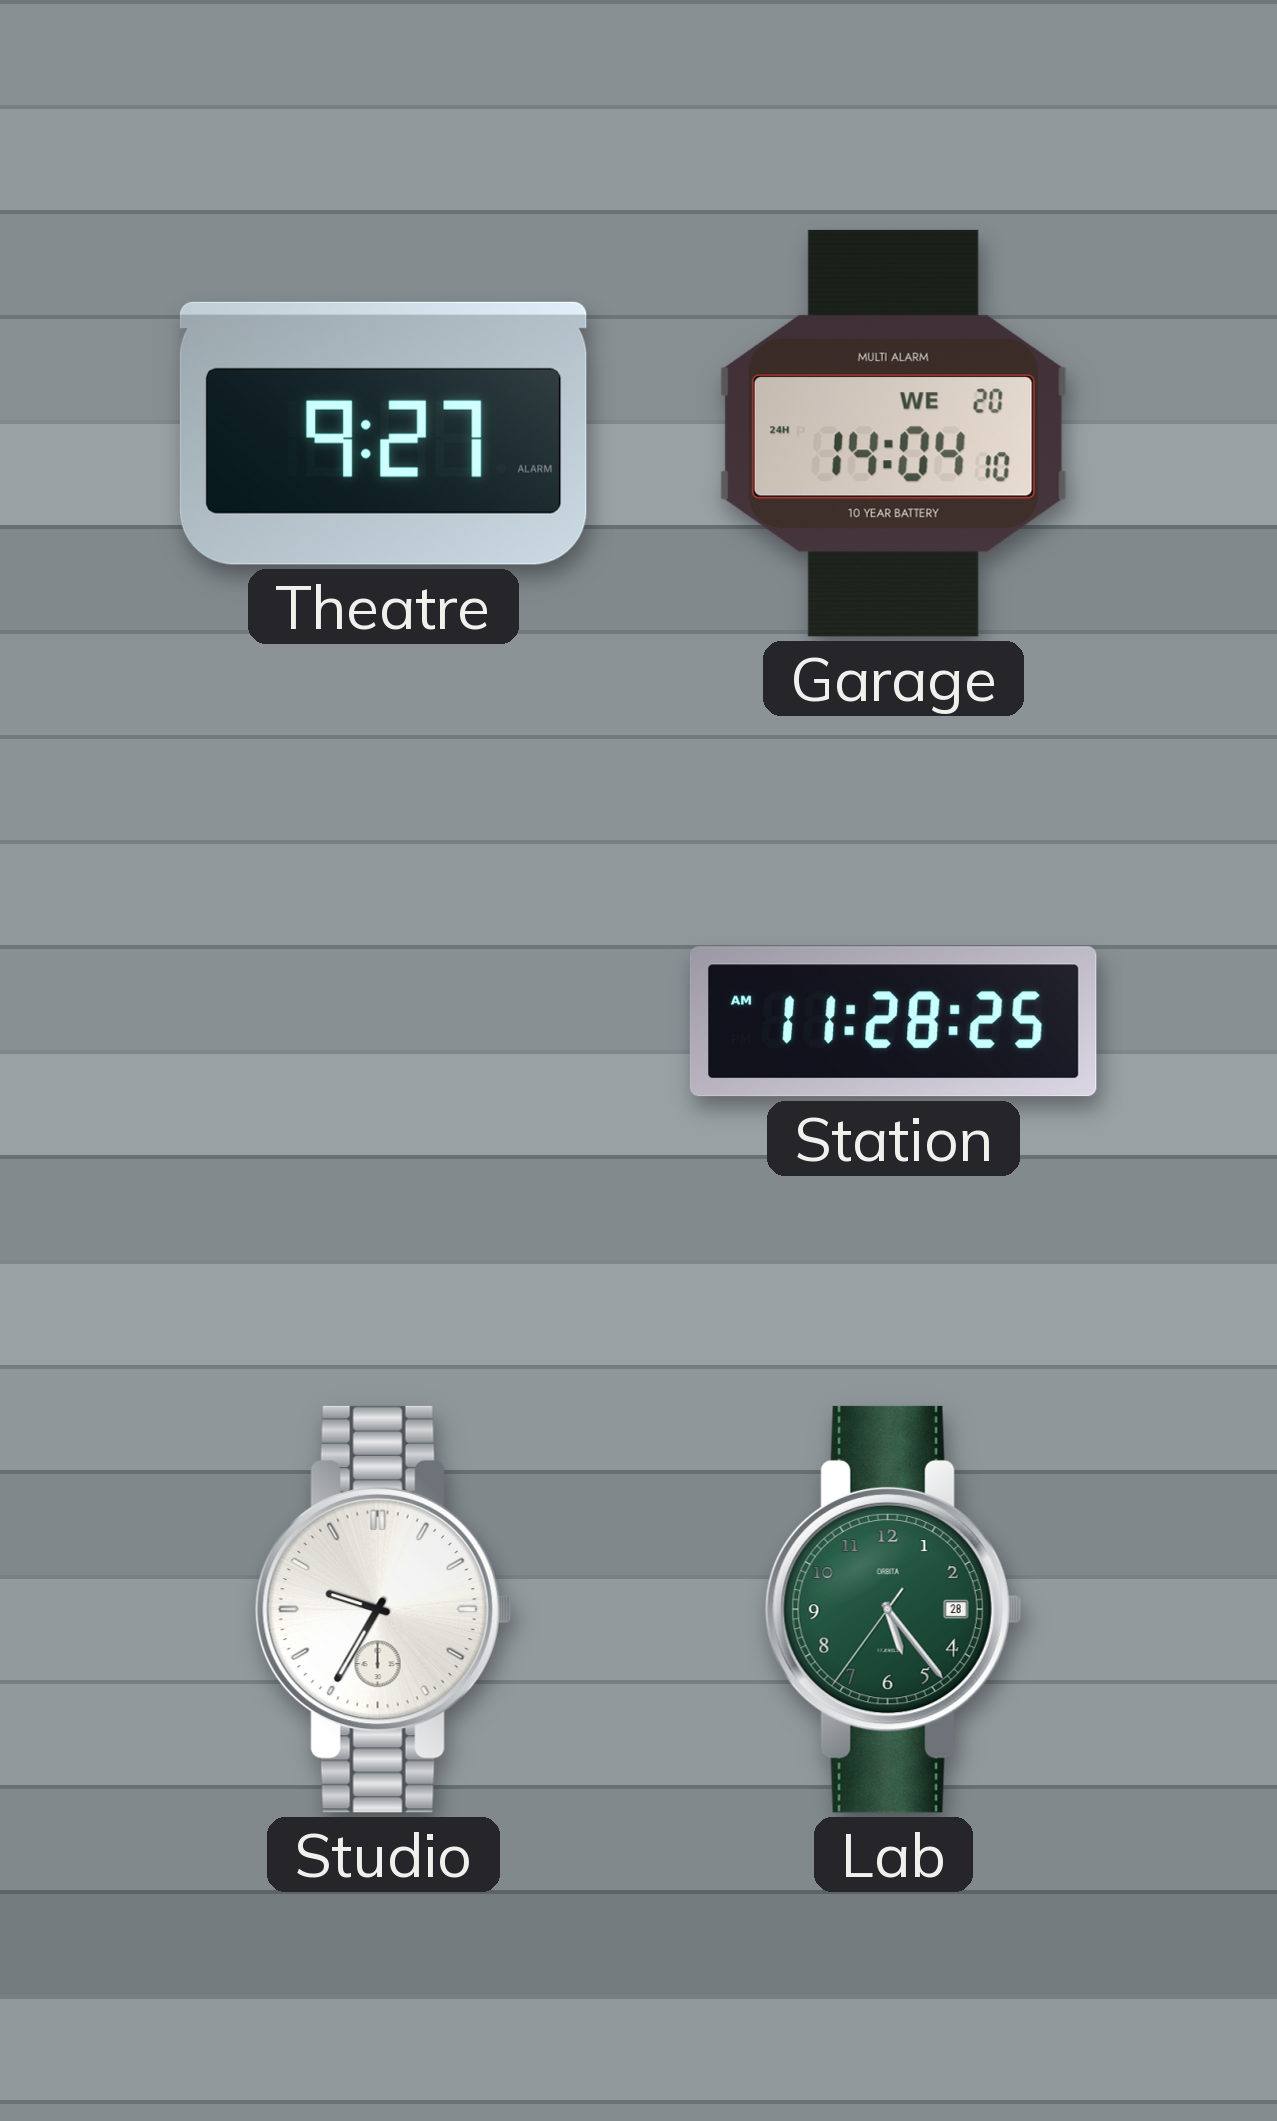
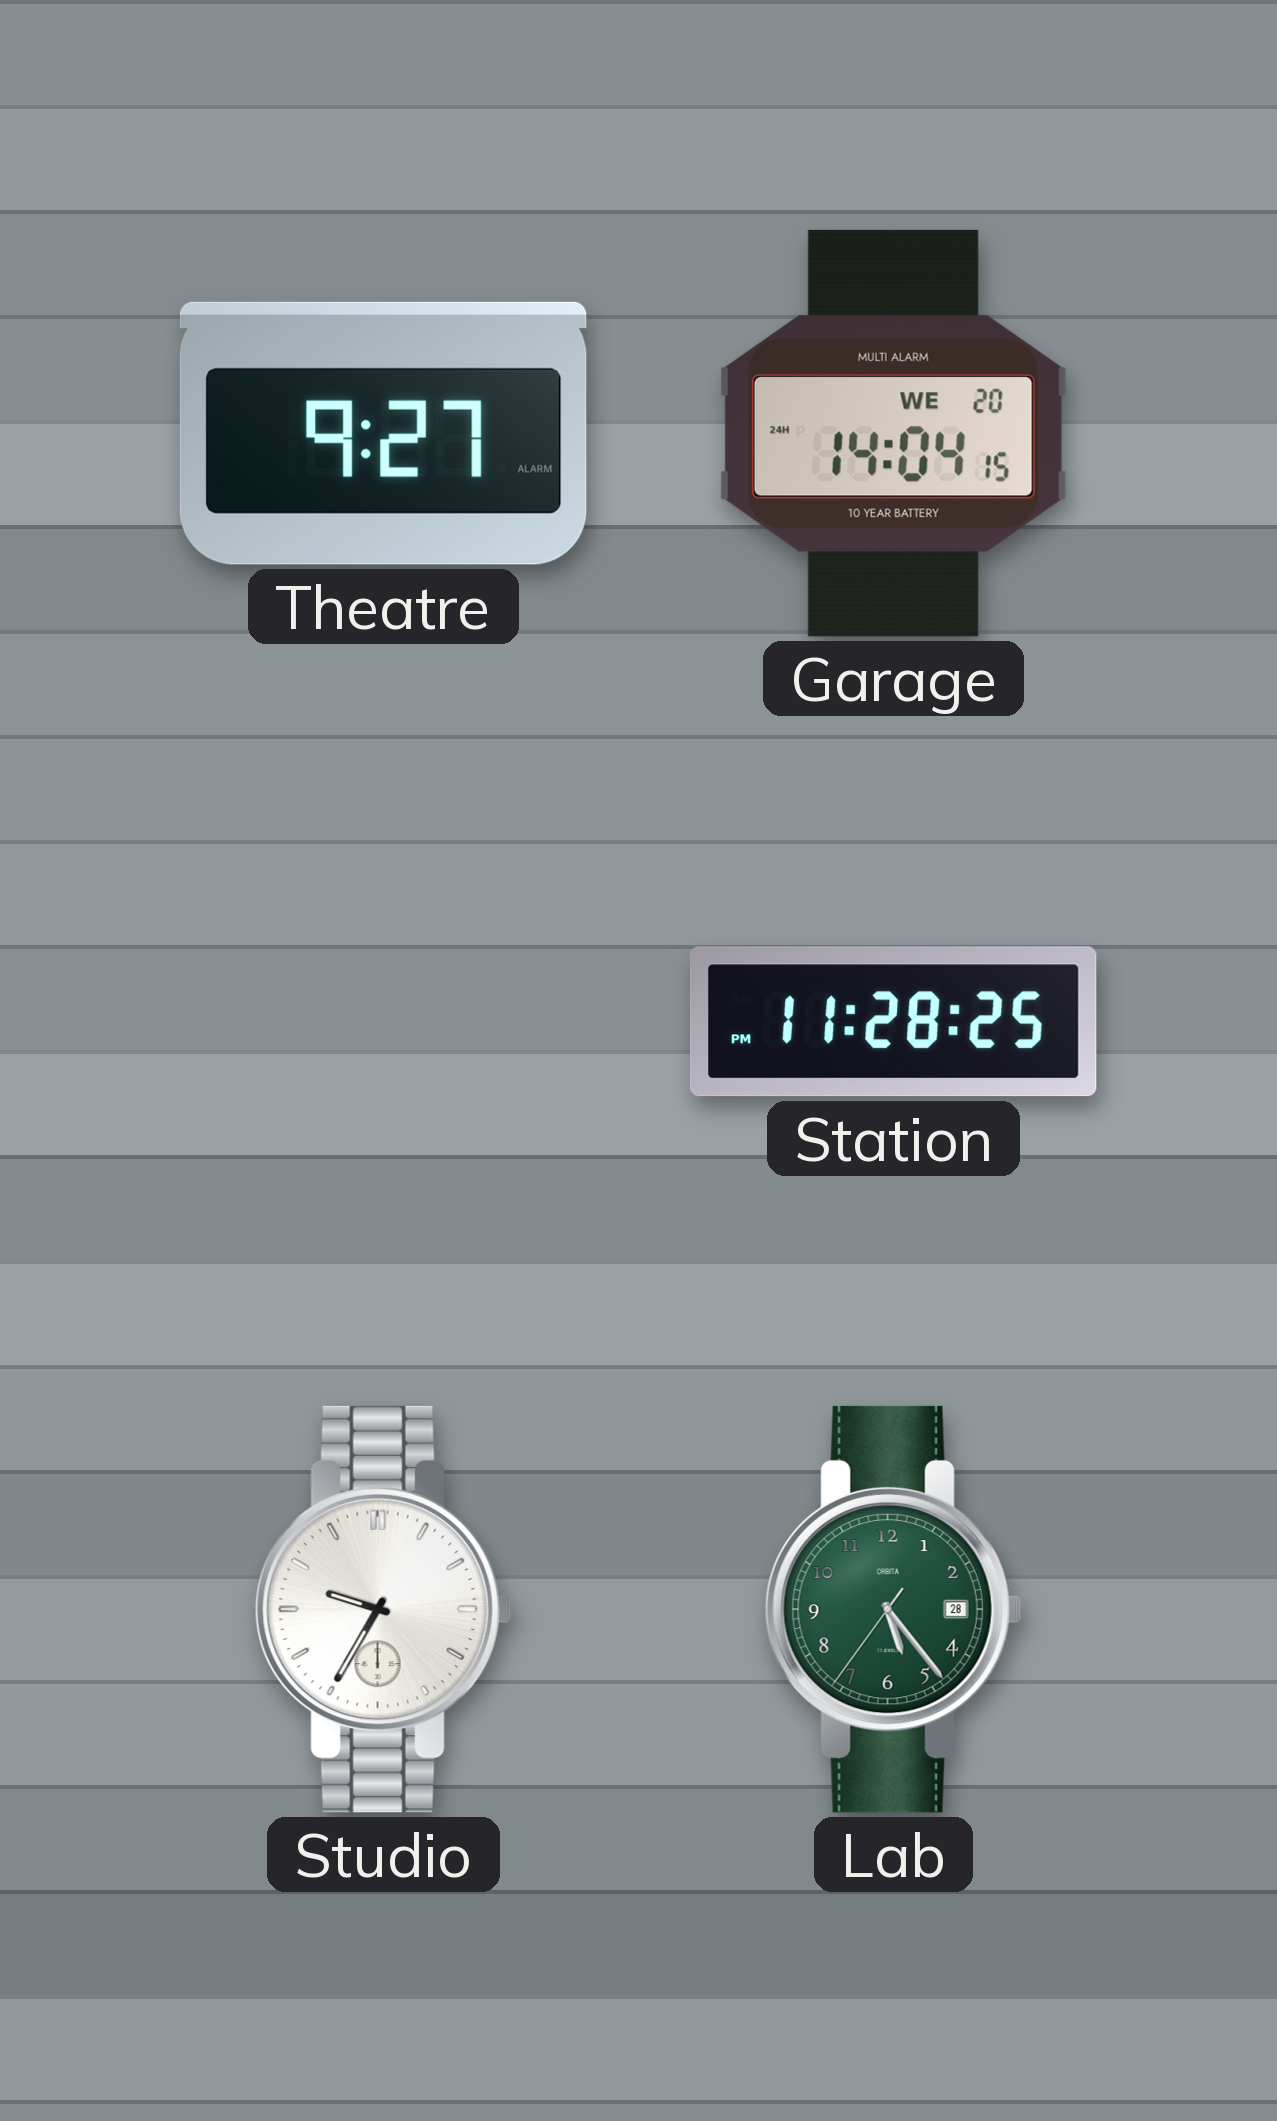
Garage: 14:04:10 -> 14:04:15 (893, 433)
Station: 11:28:25 AM -> 11:28:25 PM (893, 1022)
